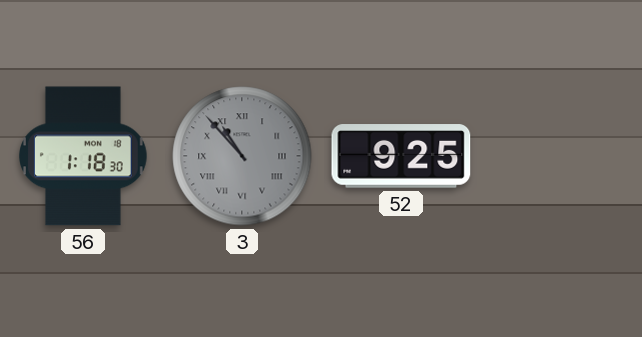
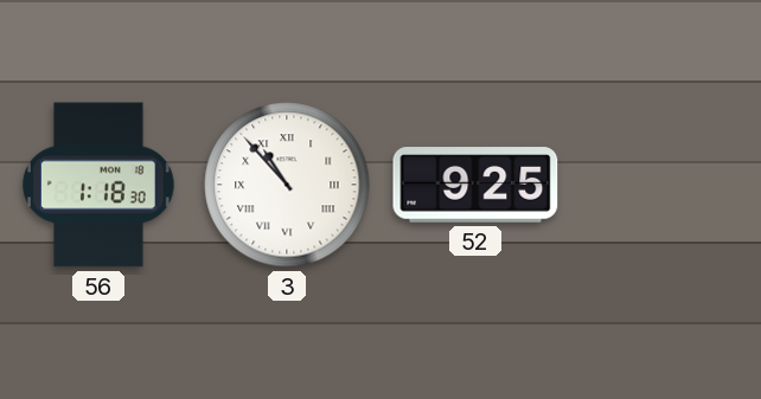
3 dial: grey -> white (287, 185)
